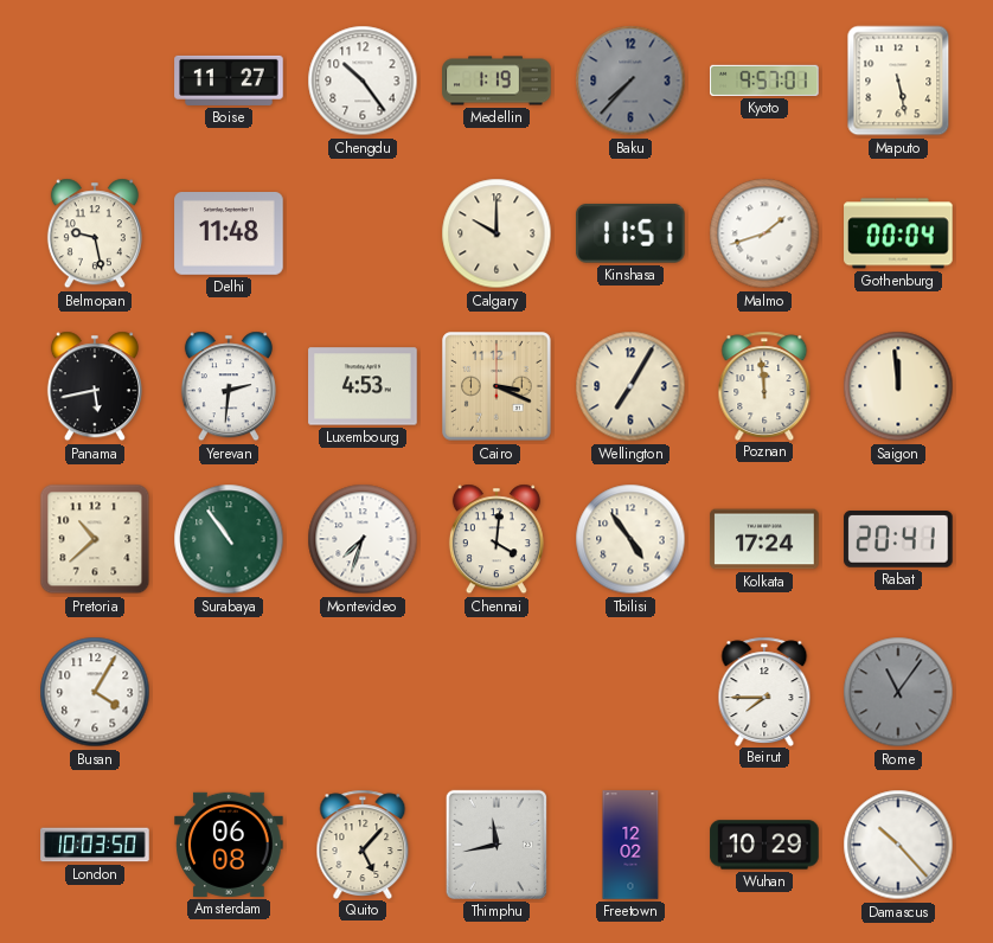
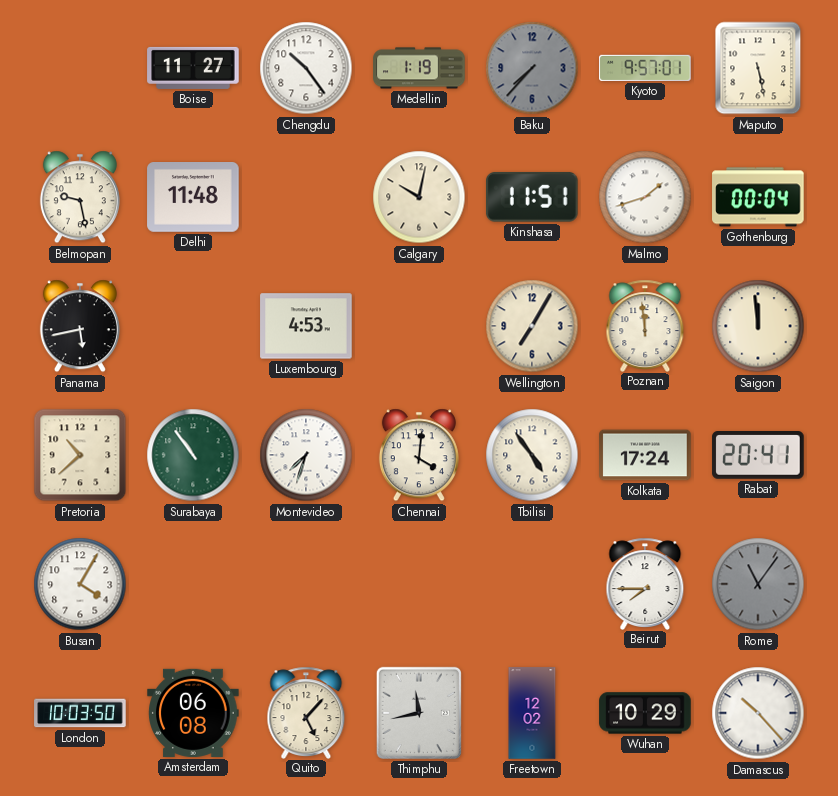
Calgary: 10:00 -> 10:02 (419, 197)
Yerevan: 2:31 -> none (229, 386)
Cairo: 3:19 -> none (496, 386)
